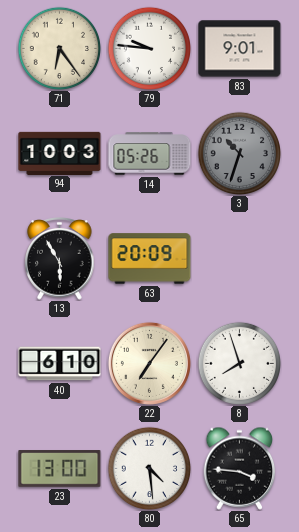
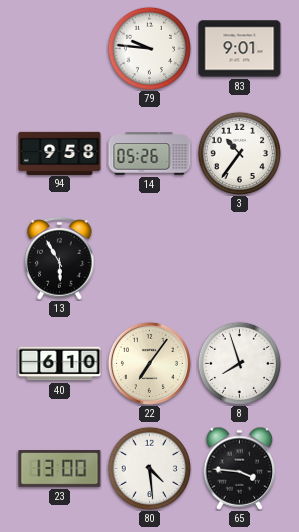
71: 6:24 -> none (59, 48)
94: 10:03 -> 9:58 (60, 153)
3: 10:33 -> 10:36 (239, 153)
3 dial: grey -> white (239, 153)
63: 20:09 -> none (150, 259)
